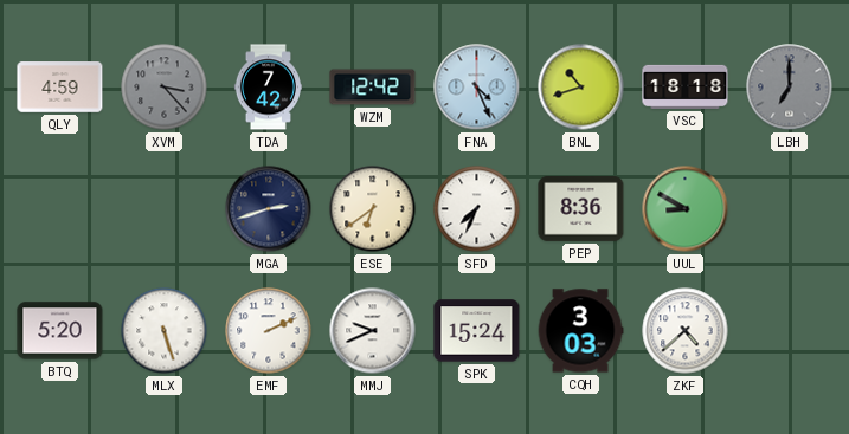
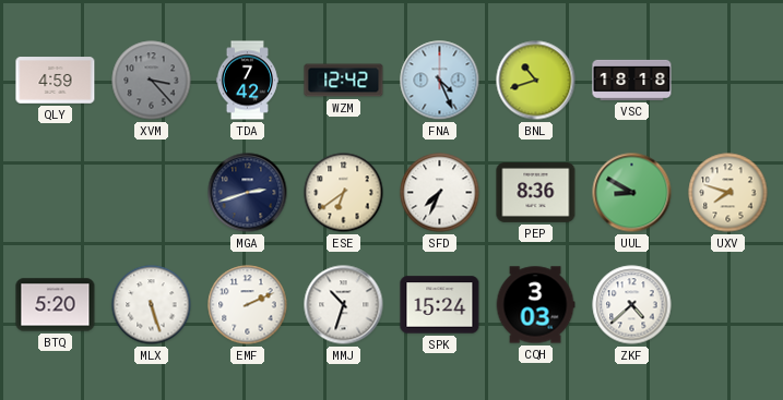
LBH: 7:00 -> none (790, 88)
UXV: none -> 7:48 (728, 193)
MMJ: 9:41 -> 10:33 (344, 305)
